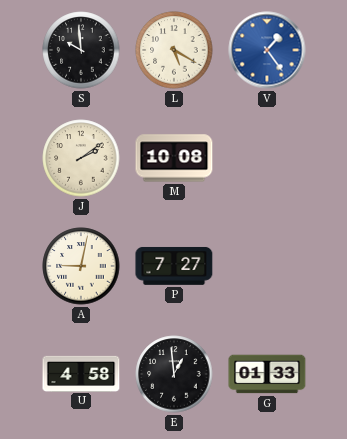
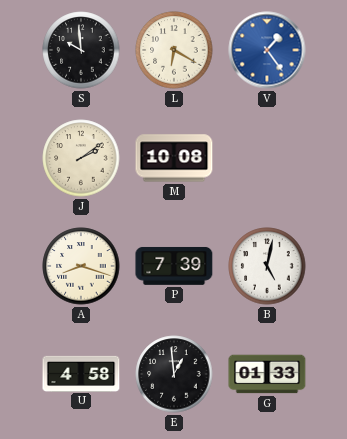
L: 5:20 -> 6:20 (174, 50)
A: 9:02 -> 8:18 (81, 266)
P: 7:27 -> 7:39 (174, 266)
B: none -> 5:02 (267, 266)
